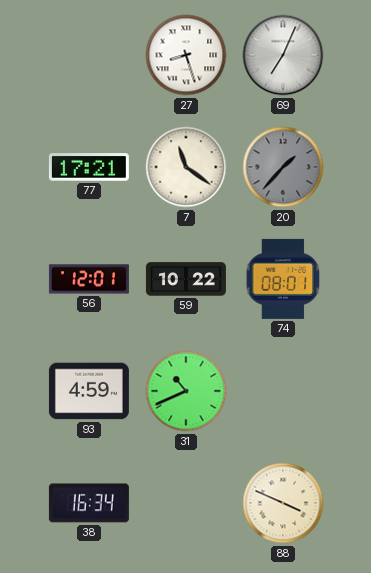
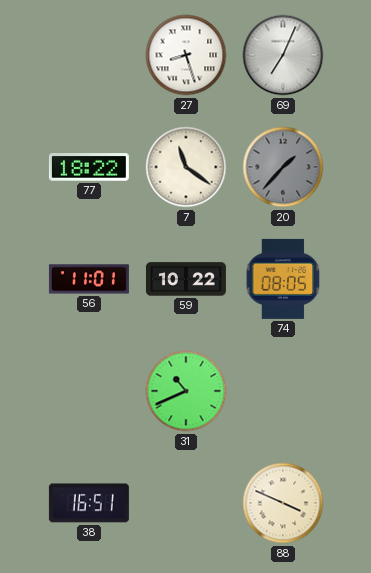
77: 17:21 -> 18:22 (89, 167)
56: 12:01 -> 11:01 (89, 279)
74: 08:01 -> 08:05 (283, 279)
93: 4:59 -> none (89, 391)
38: 16:34 -> 16:51 (89, 503)
